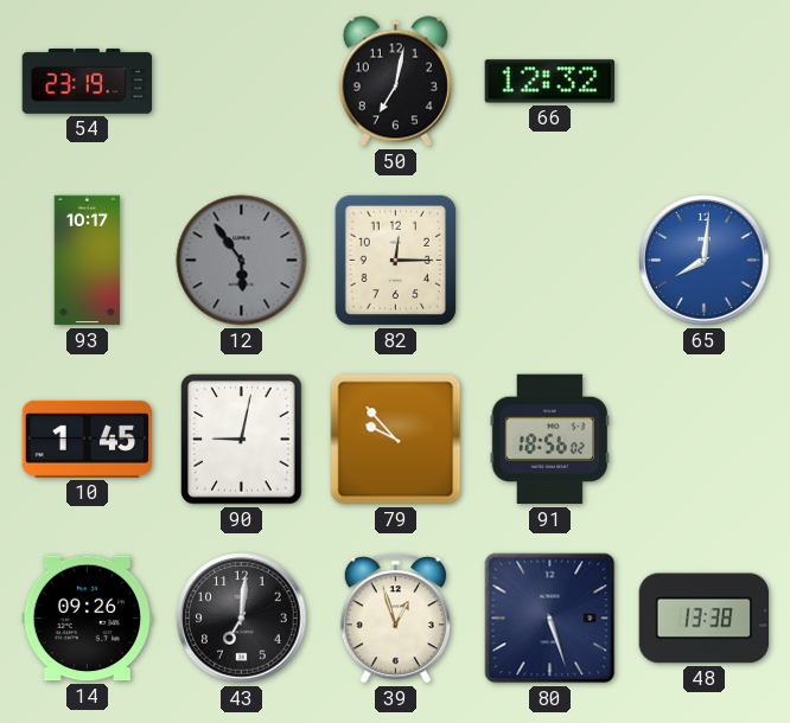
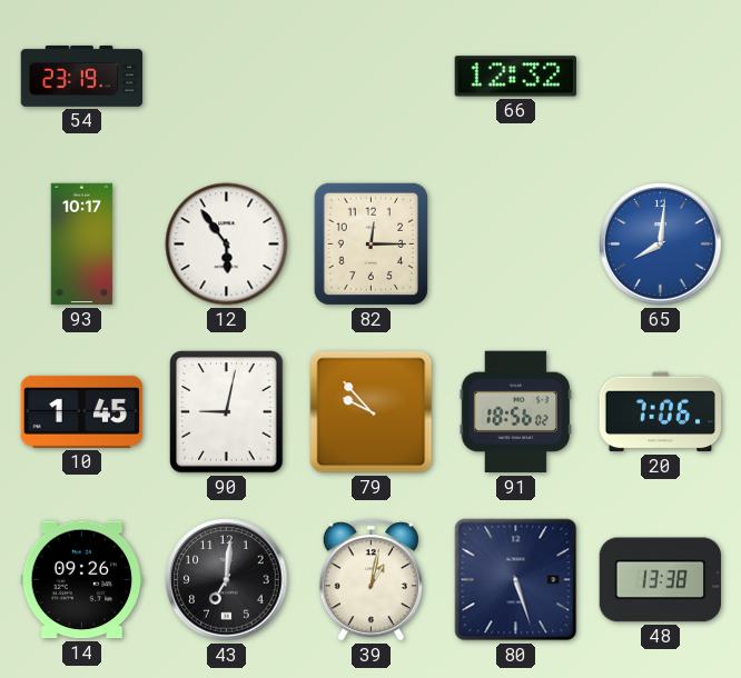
50: 7:02 -> none (395, 82)
12 dial: grey -> white (227, 245)
20: none -> 7:06 (661, 412)
39: 12:57 -> 1:02 (370, 580)
